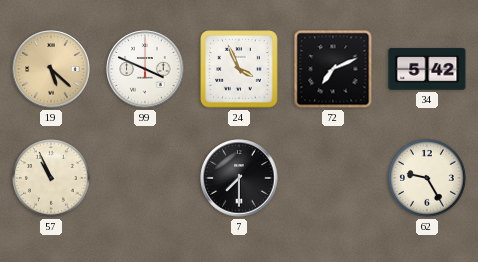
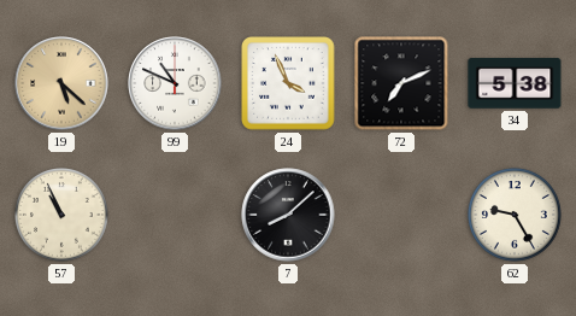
99: 3:49 -> 10:49 (175, 83)
34: 5:42 -> 5:38 (515, 83)
7: 7:30 -> 8:08 (288, 215)
